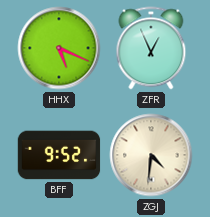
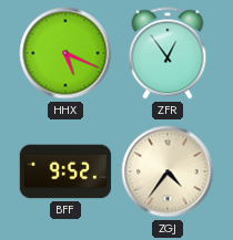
ZFR: 12:56 -> 12:54 (168, 53)
ZGJ: 4:31 -> 4:36 (168, 171)
